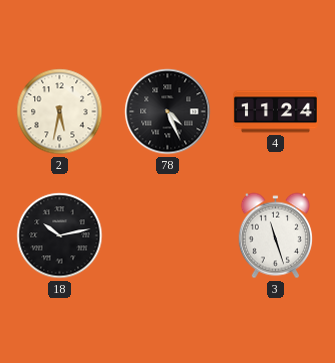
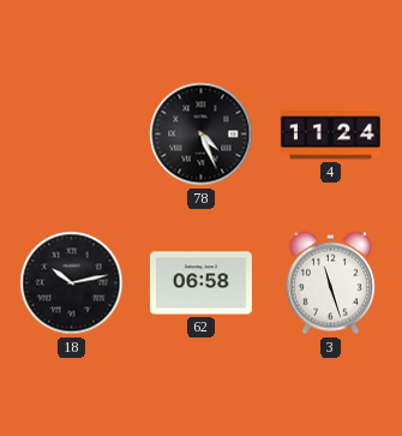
2: 5:32 -> none (60, 112)
62: none -> 06:58 (200, 283)
